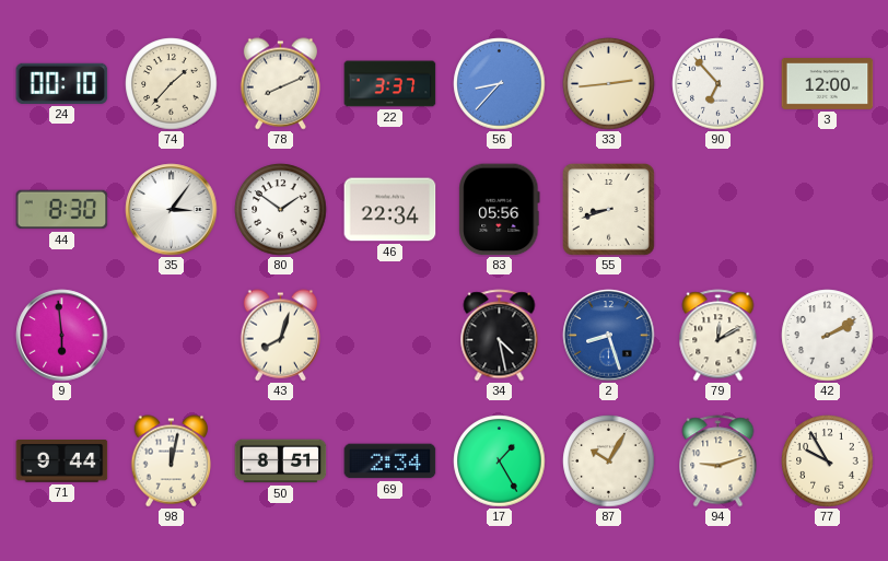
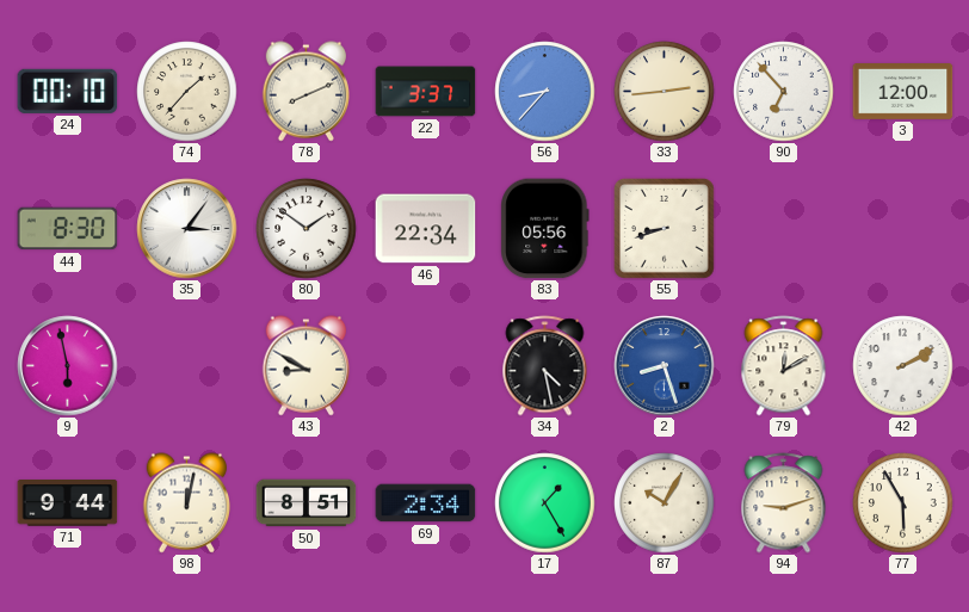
9: 5:59 -> 5:58 (68, 366)
43: 8:03 -> 8:50 (305, 366)
77: 9:55 -> 5:55 (903, 503)
